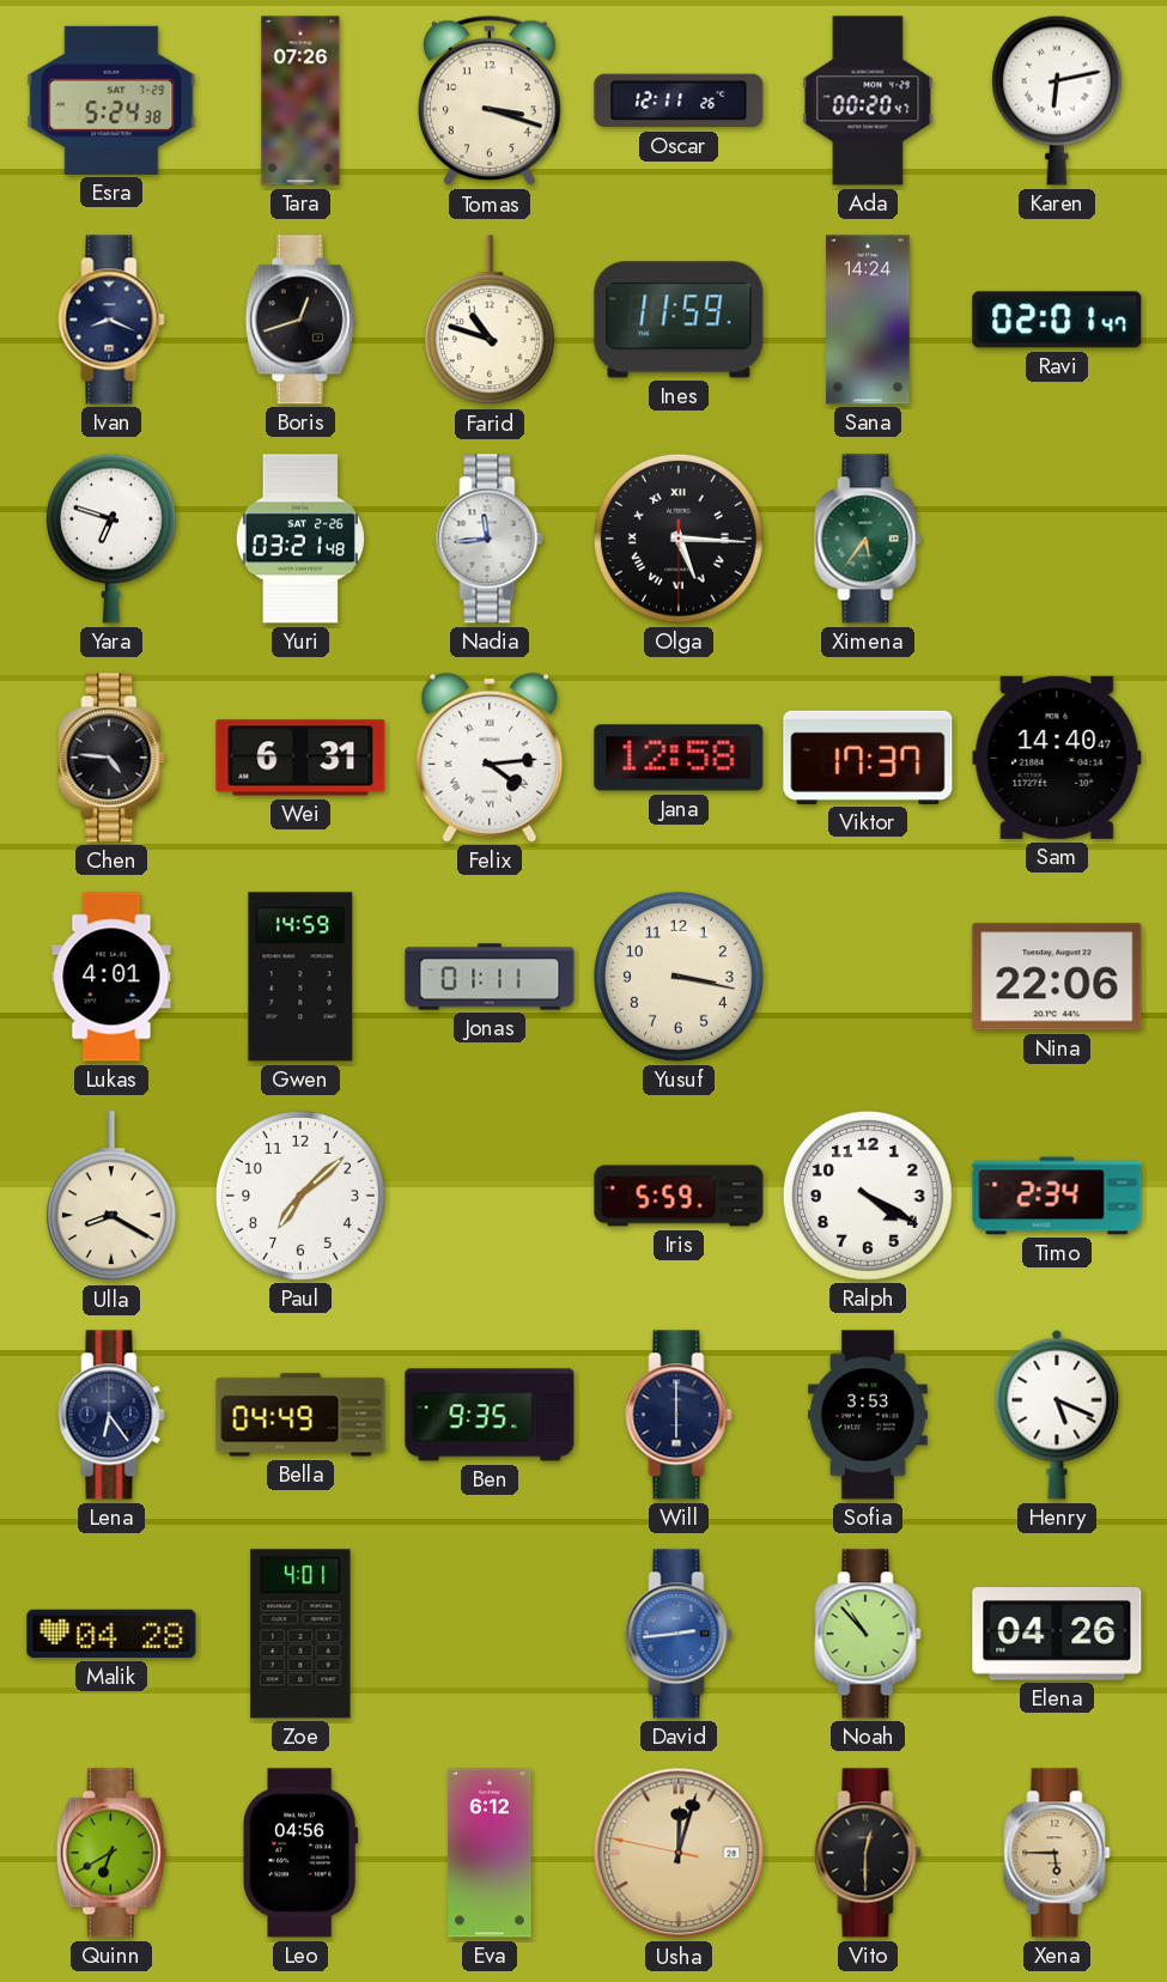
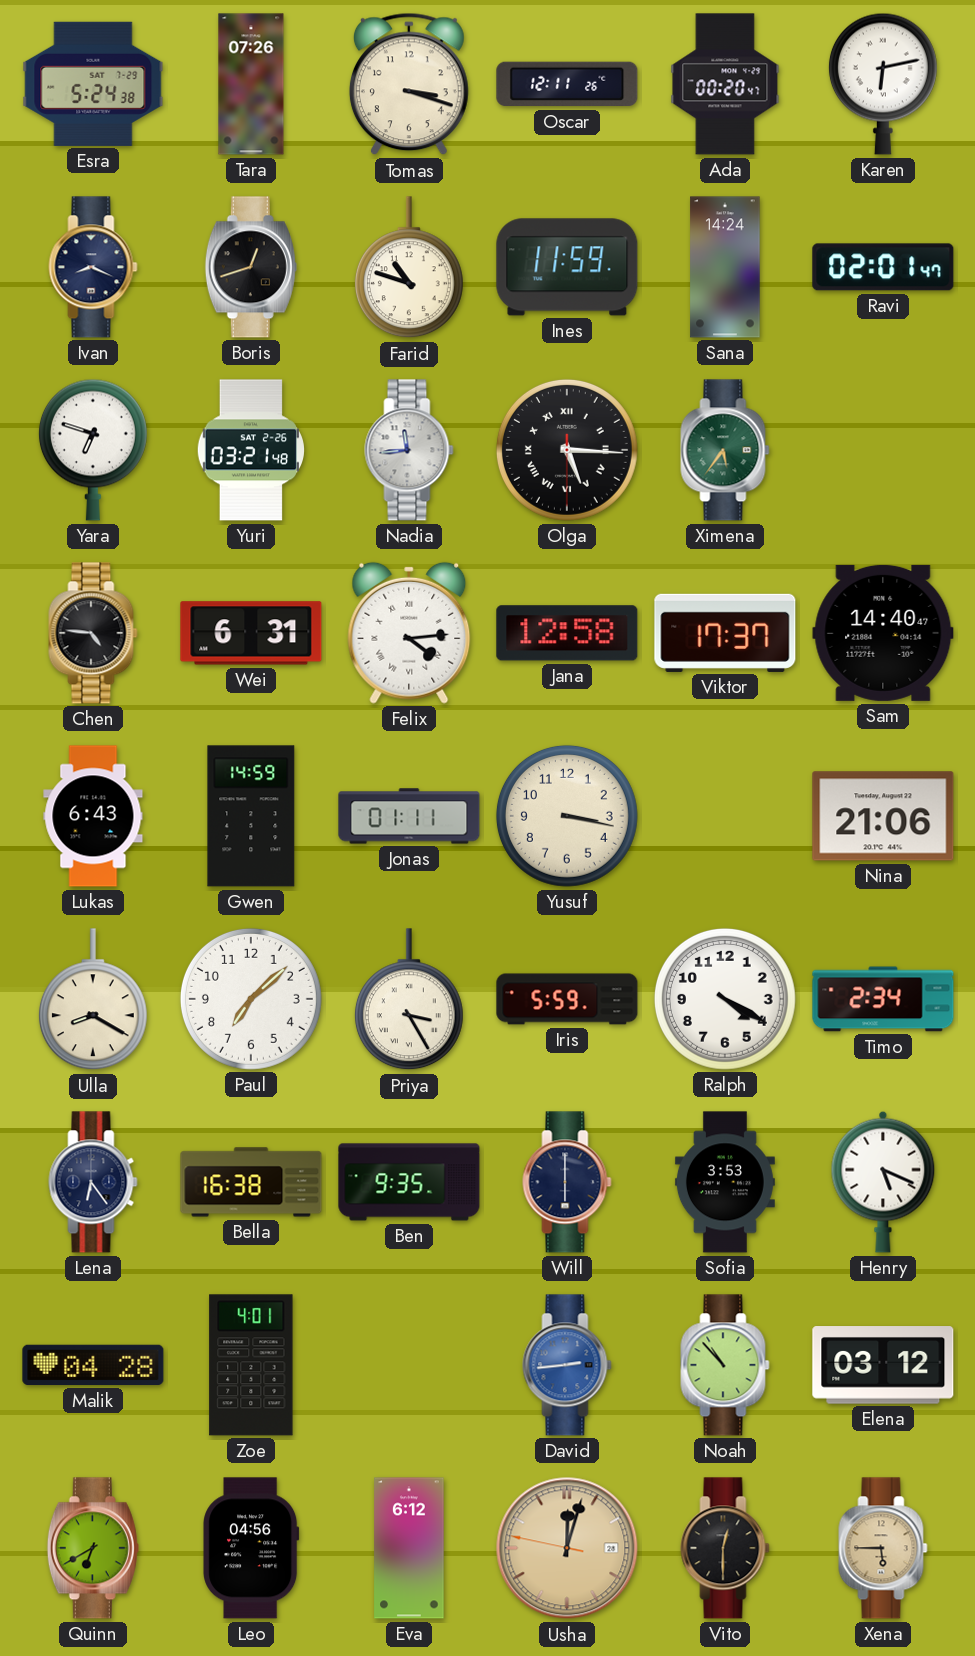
Lukas: 4:01 -> 6:43 (93, 816)
Nina: 22:06 -> 21:06 (883, 816)
Priya: none -> 3:25 (409, 1000)
Bella: 04:49 -> 16:38 (251, 1182)
Elena: 04:26 -> 03:12 (883, 1365)
